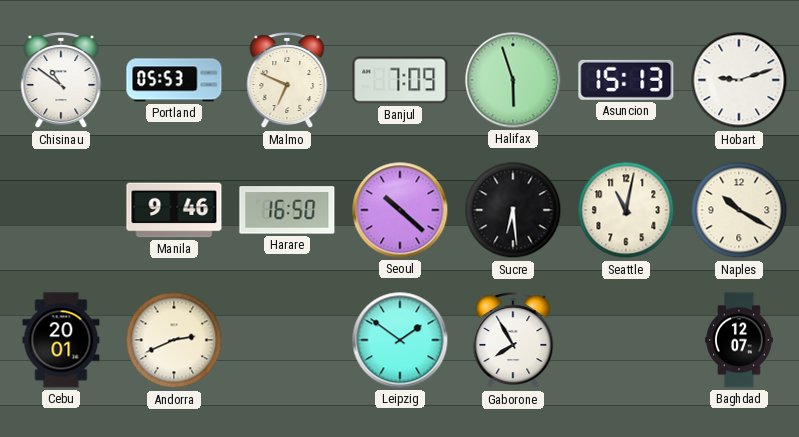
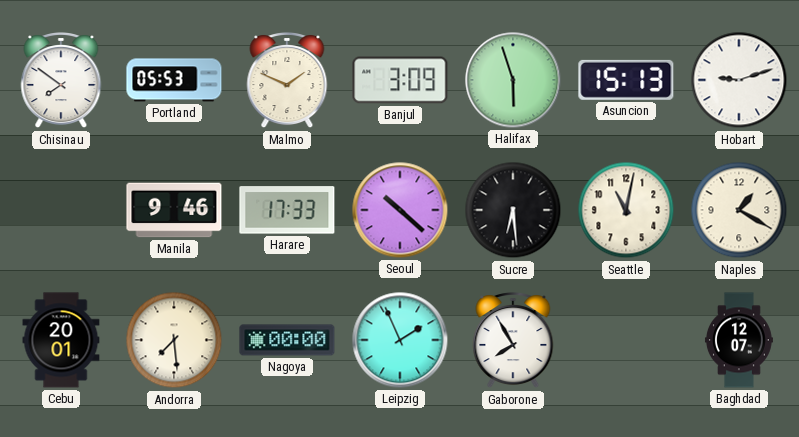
Chisinau: 10:51 -> 7:51 (61, 81)
Malmo: 6:49 -> 1:49 (287, 81)
Banjul: 7:09 -> 3:09 (400, 80)
Harare: 16:50 -> 17:33 (287, 210)
Naples: 10:20 -> 1:20 (739, 210)
Andorra: 2:41 -> 7:29 (174, 340)
Nagoya: none -> 00:00 (287, 340)
Leipzig: 1:51 -> 1:56 (400, 340)
